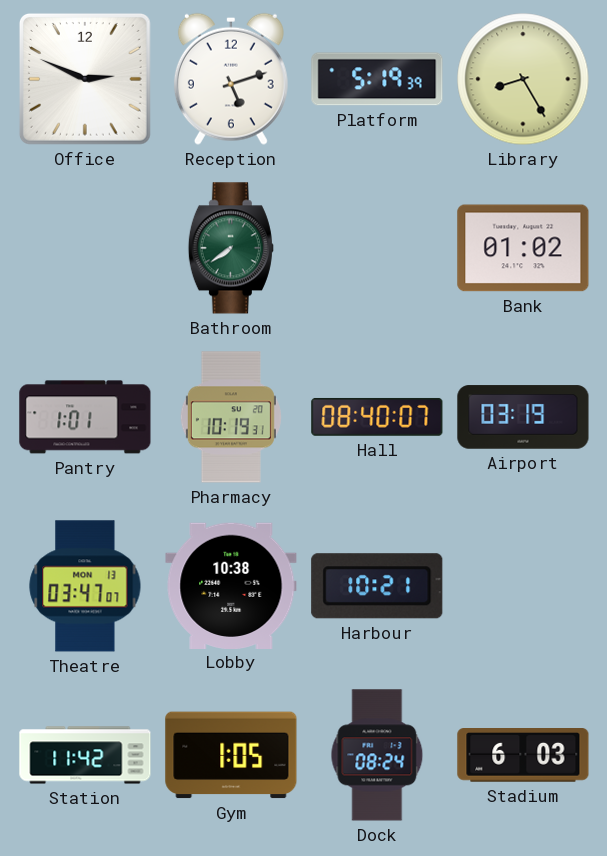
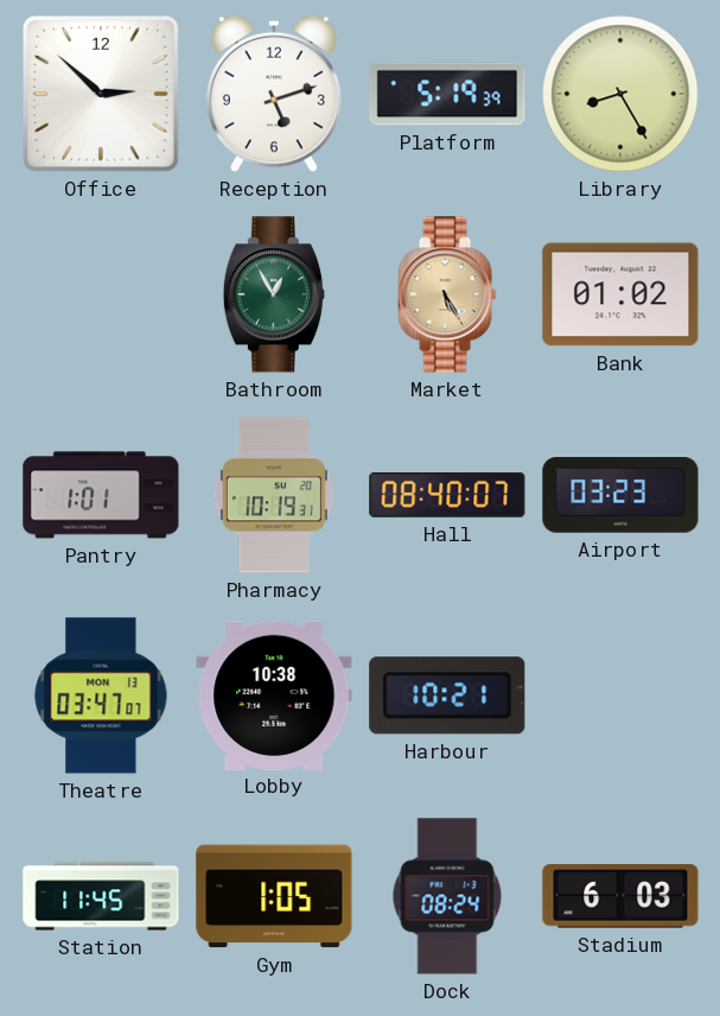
Office: 2:49 -> 2:52 (101, 94)
Bathroom: 7:39 -> 12:55 (274, 294)
Market: none -> 5:25 (447, 294)
Airport: 03:19 -> 03:23 (620, 495)
Station: 11:42 -> 11:45 (101, 896)
